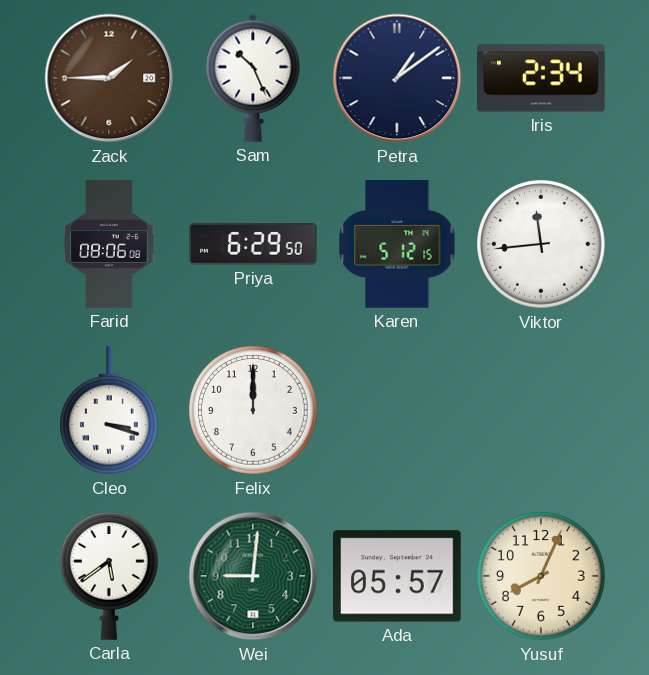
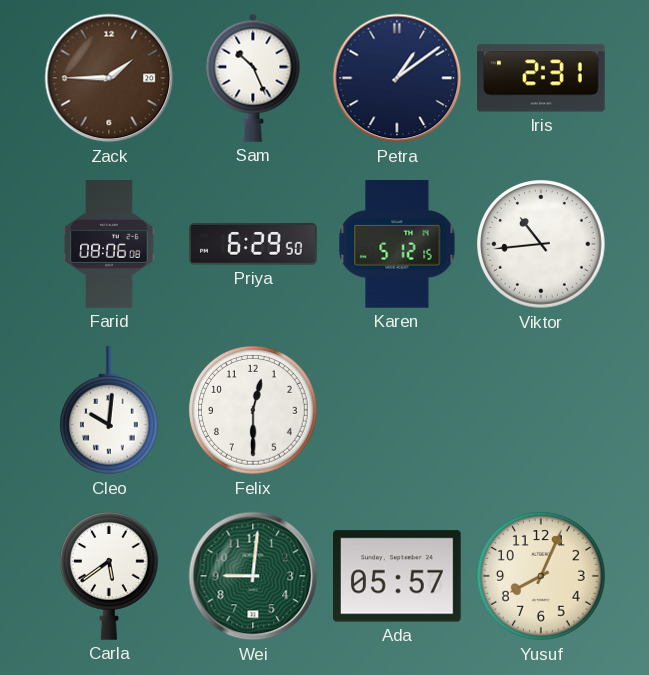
Iris: 2:34 -> 2:31 (542, 78)
Viktor: 11:44 -> 10:44 (541, 244)
Cleo: 3:18 -> 10:01 (110, 411)
Felix: 12:00 -> 12:30 (253, 410)
